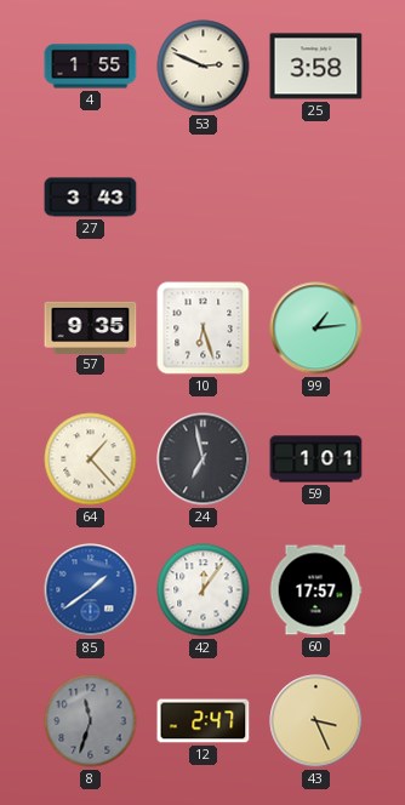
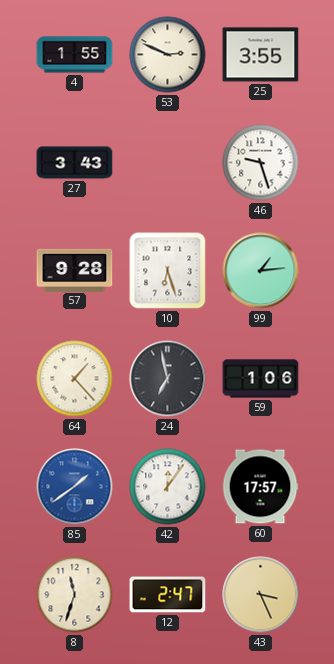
25: 3:58 -> 3:55 (261, 55)
46: none -> 9:27 (261, 163)
57: 9:35 -> 9:28 (75, 270)
59: 1:01 -> 1:06 (261, 379)
8 dial: grey -> cream (75, 595)
